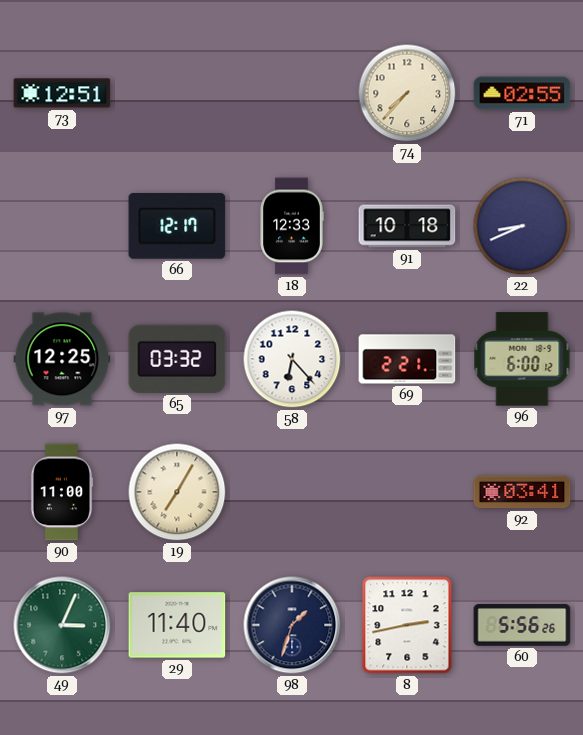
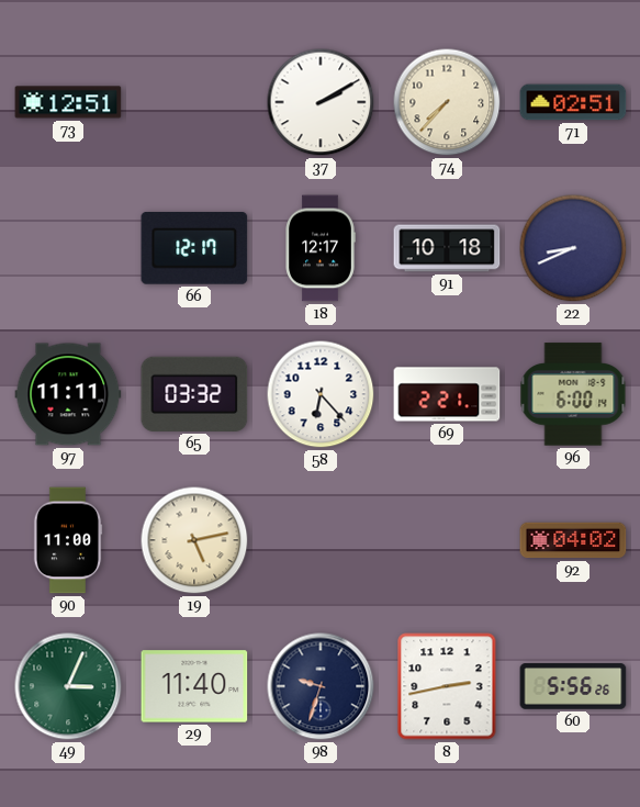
37: none -> 2:10 (321, 102)
71: 02:55 -> 02:51 (573, 102)
18: 12:33 -> 12:17 (321, 248)
97: 12:25 -> 11:11 (68, 394)
96: 6:00:12 -> 6:00:14 (573, 394)
19: 7:05 -> 5:13 (194, 540)
92: 03:41 -> 04:02 (573, 540)
98: 1:33 -> 9:33 (321, 686)
